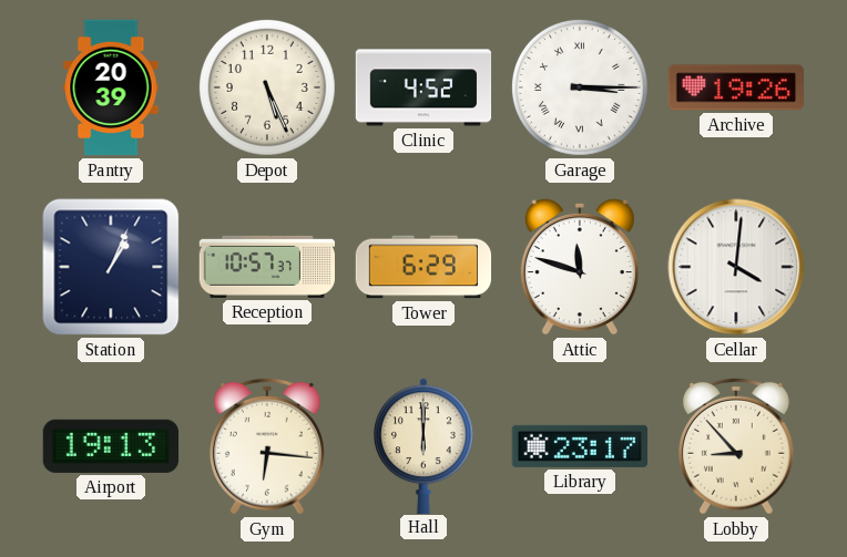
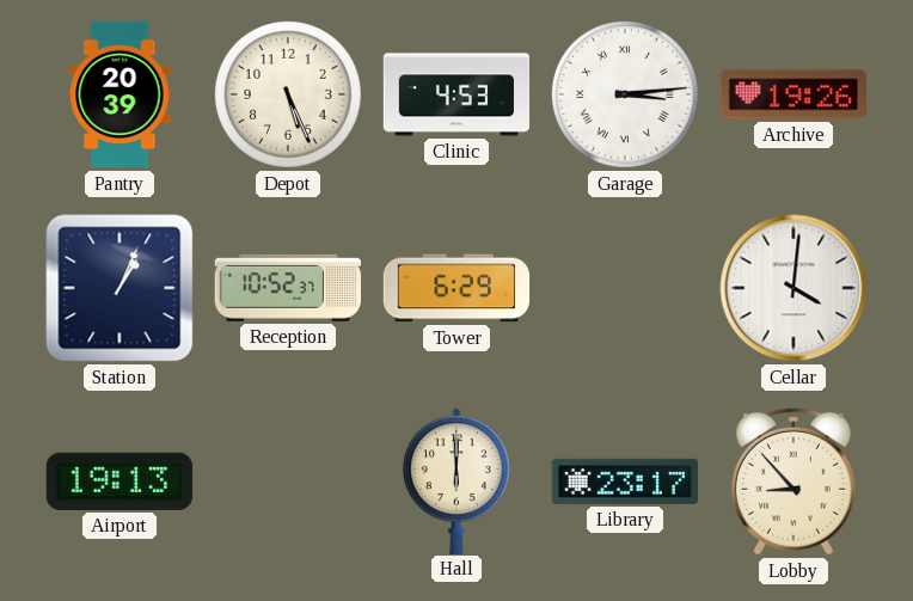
Clinic: 4:52 -> 4:53 (456, 94)
Garage: 3:15 -> 3:14 (625, 94)
Reception: 10:57 -> 10:52 (287, 288)
Attic: 11:48 -> none (580, 267)
Gym: 6:16 -> none (267, 446)
